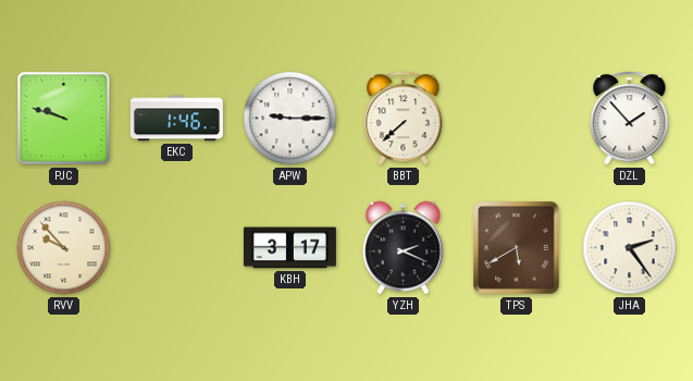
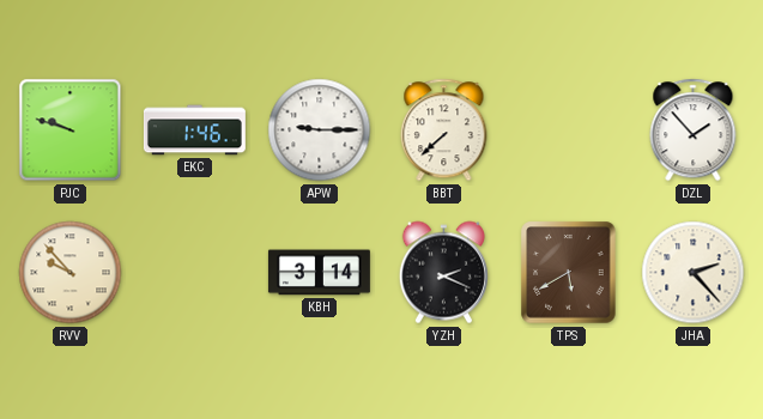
KBH: 3:17 -> 3:14 (319, 273)
JHA: 2:24 -> 2:23 (694, 273)
